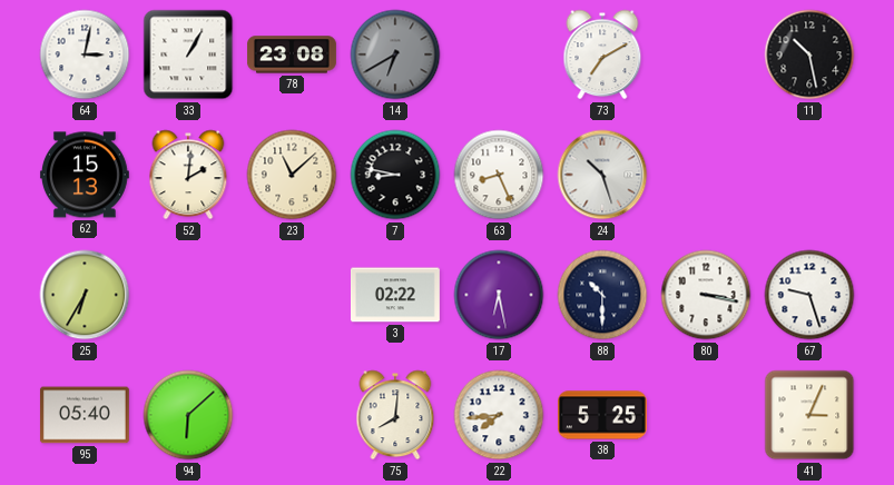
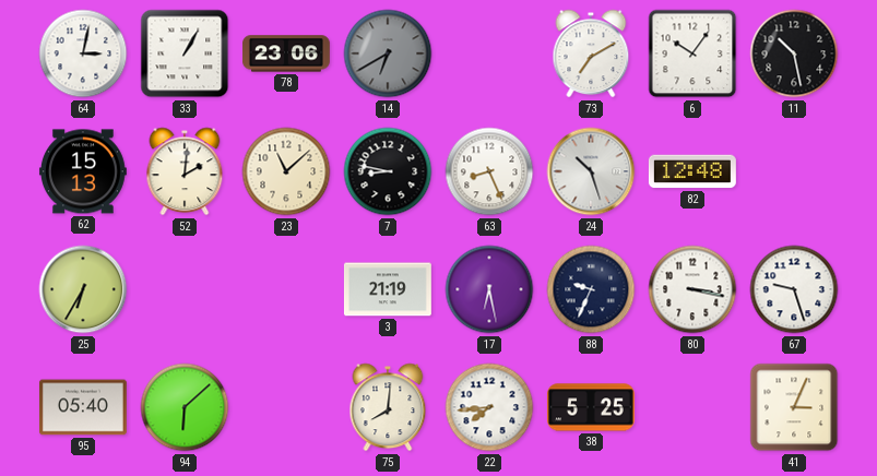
78: 23:08 -> 23:06 (287, 53)
6: none -> 10:06 (692, 53)
82: none -> 12:48 (692, 171)
3: 02:22 -> 21:19 (388, 289)
88: 10:30 -> 9:34 (591, 289)
